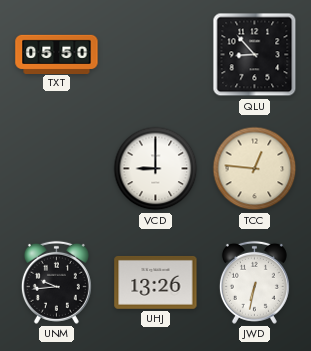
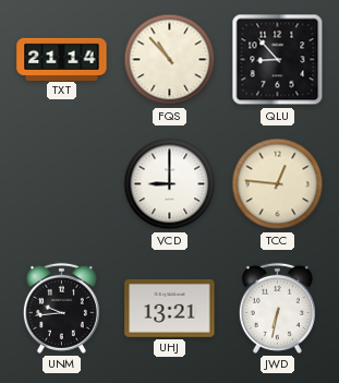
TXT: 05:50 -> 21:14 (62, 59)
FQS: none -> 10:53 (170, 60)
UHJ: 13:26 -> 13:21 (170, 308)
